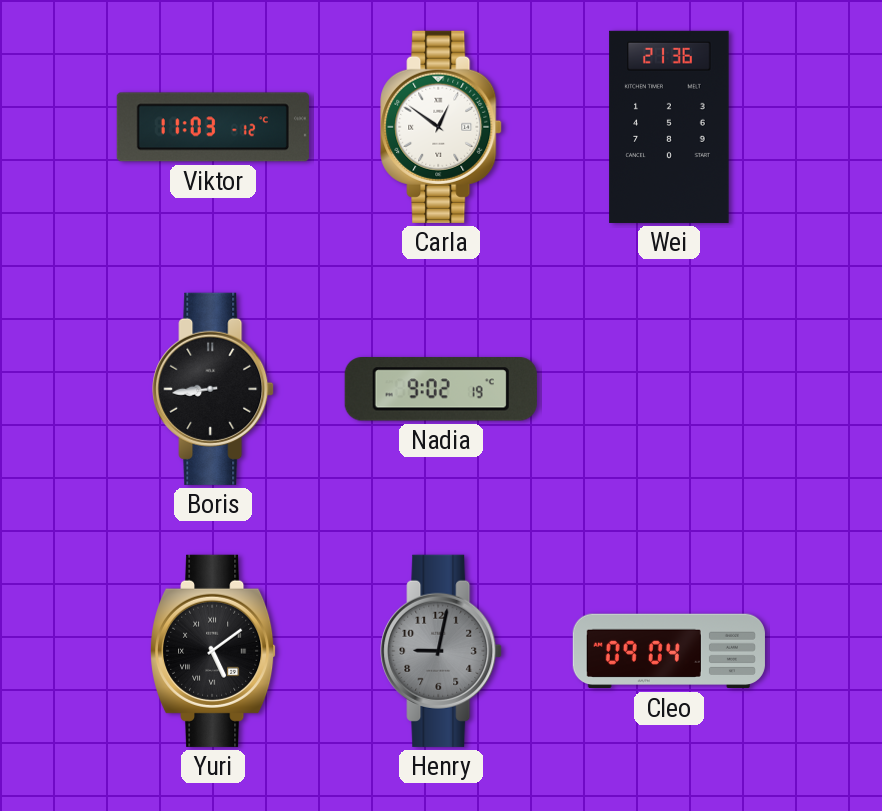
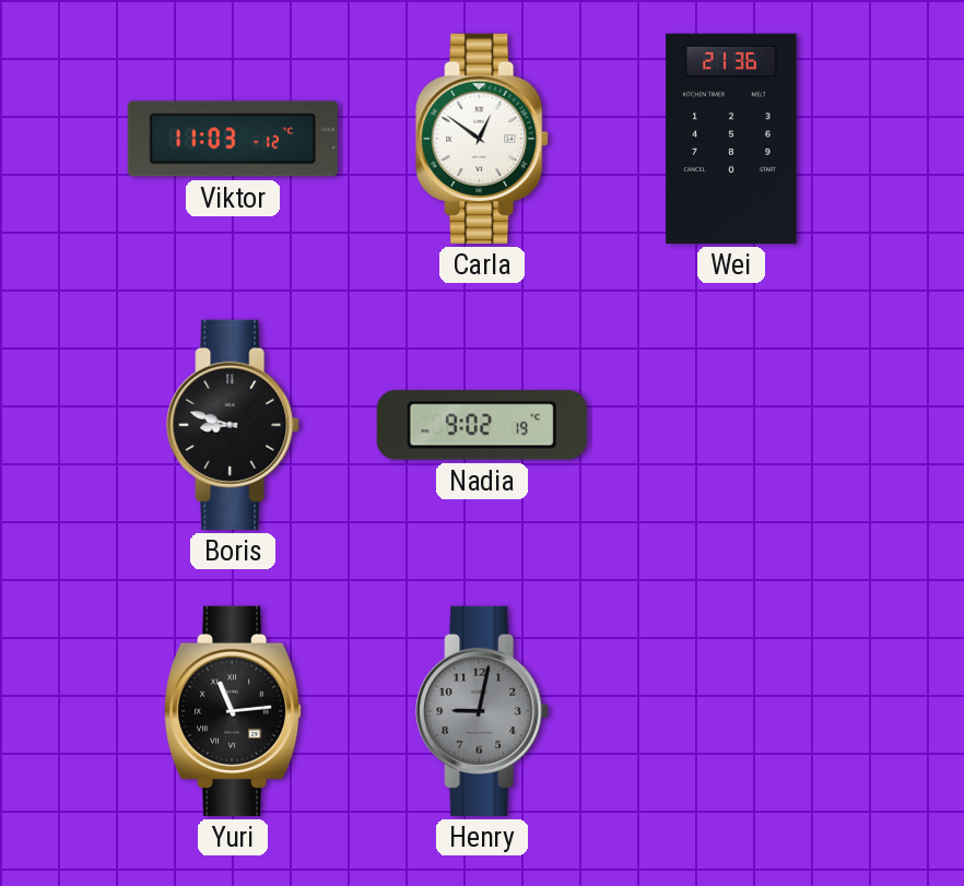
Boris: 8:44 -> 8:48 (233, 425)
Yuri: 5:09 -> 11:14 (234, 711)
Cleo: 09:04 -> none (669, 651)
